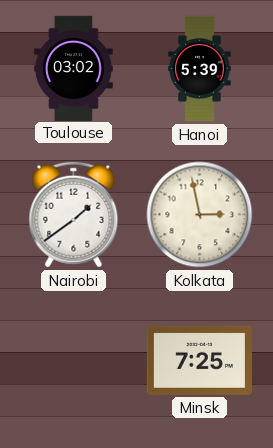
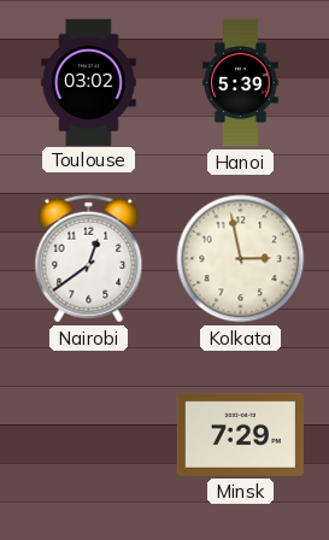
Nairobi: 1:39 -> 12:39 (89, 259)
Minsk: 7:25 -> 7:29 (240, 434)
